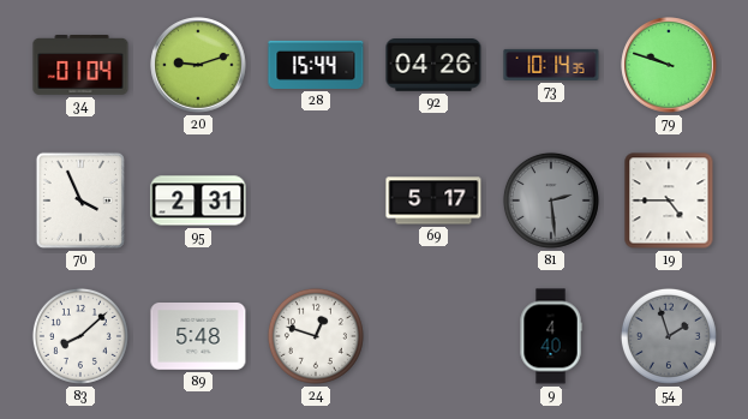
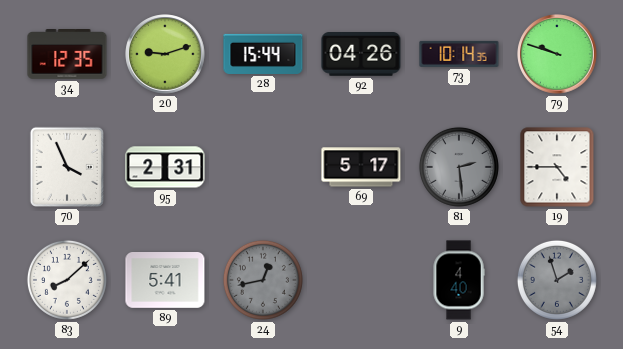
34: 01:04 -> 12:35 (67, 55)
89: 5:48 -> 5:41 (165, 281)
24: 12:48 -> 12:43 (263, 280)
24 dial: white -> grey (263, 280)
